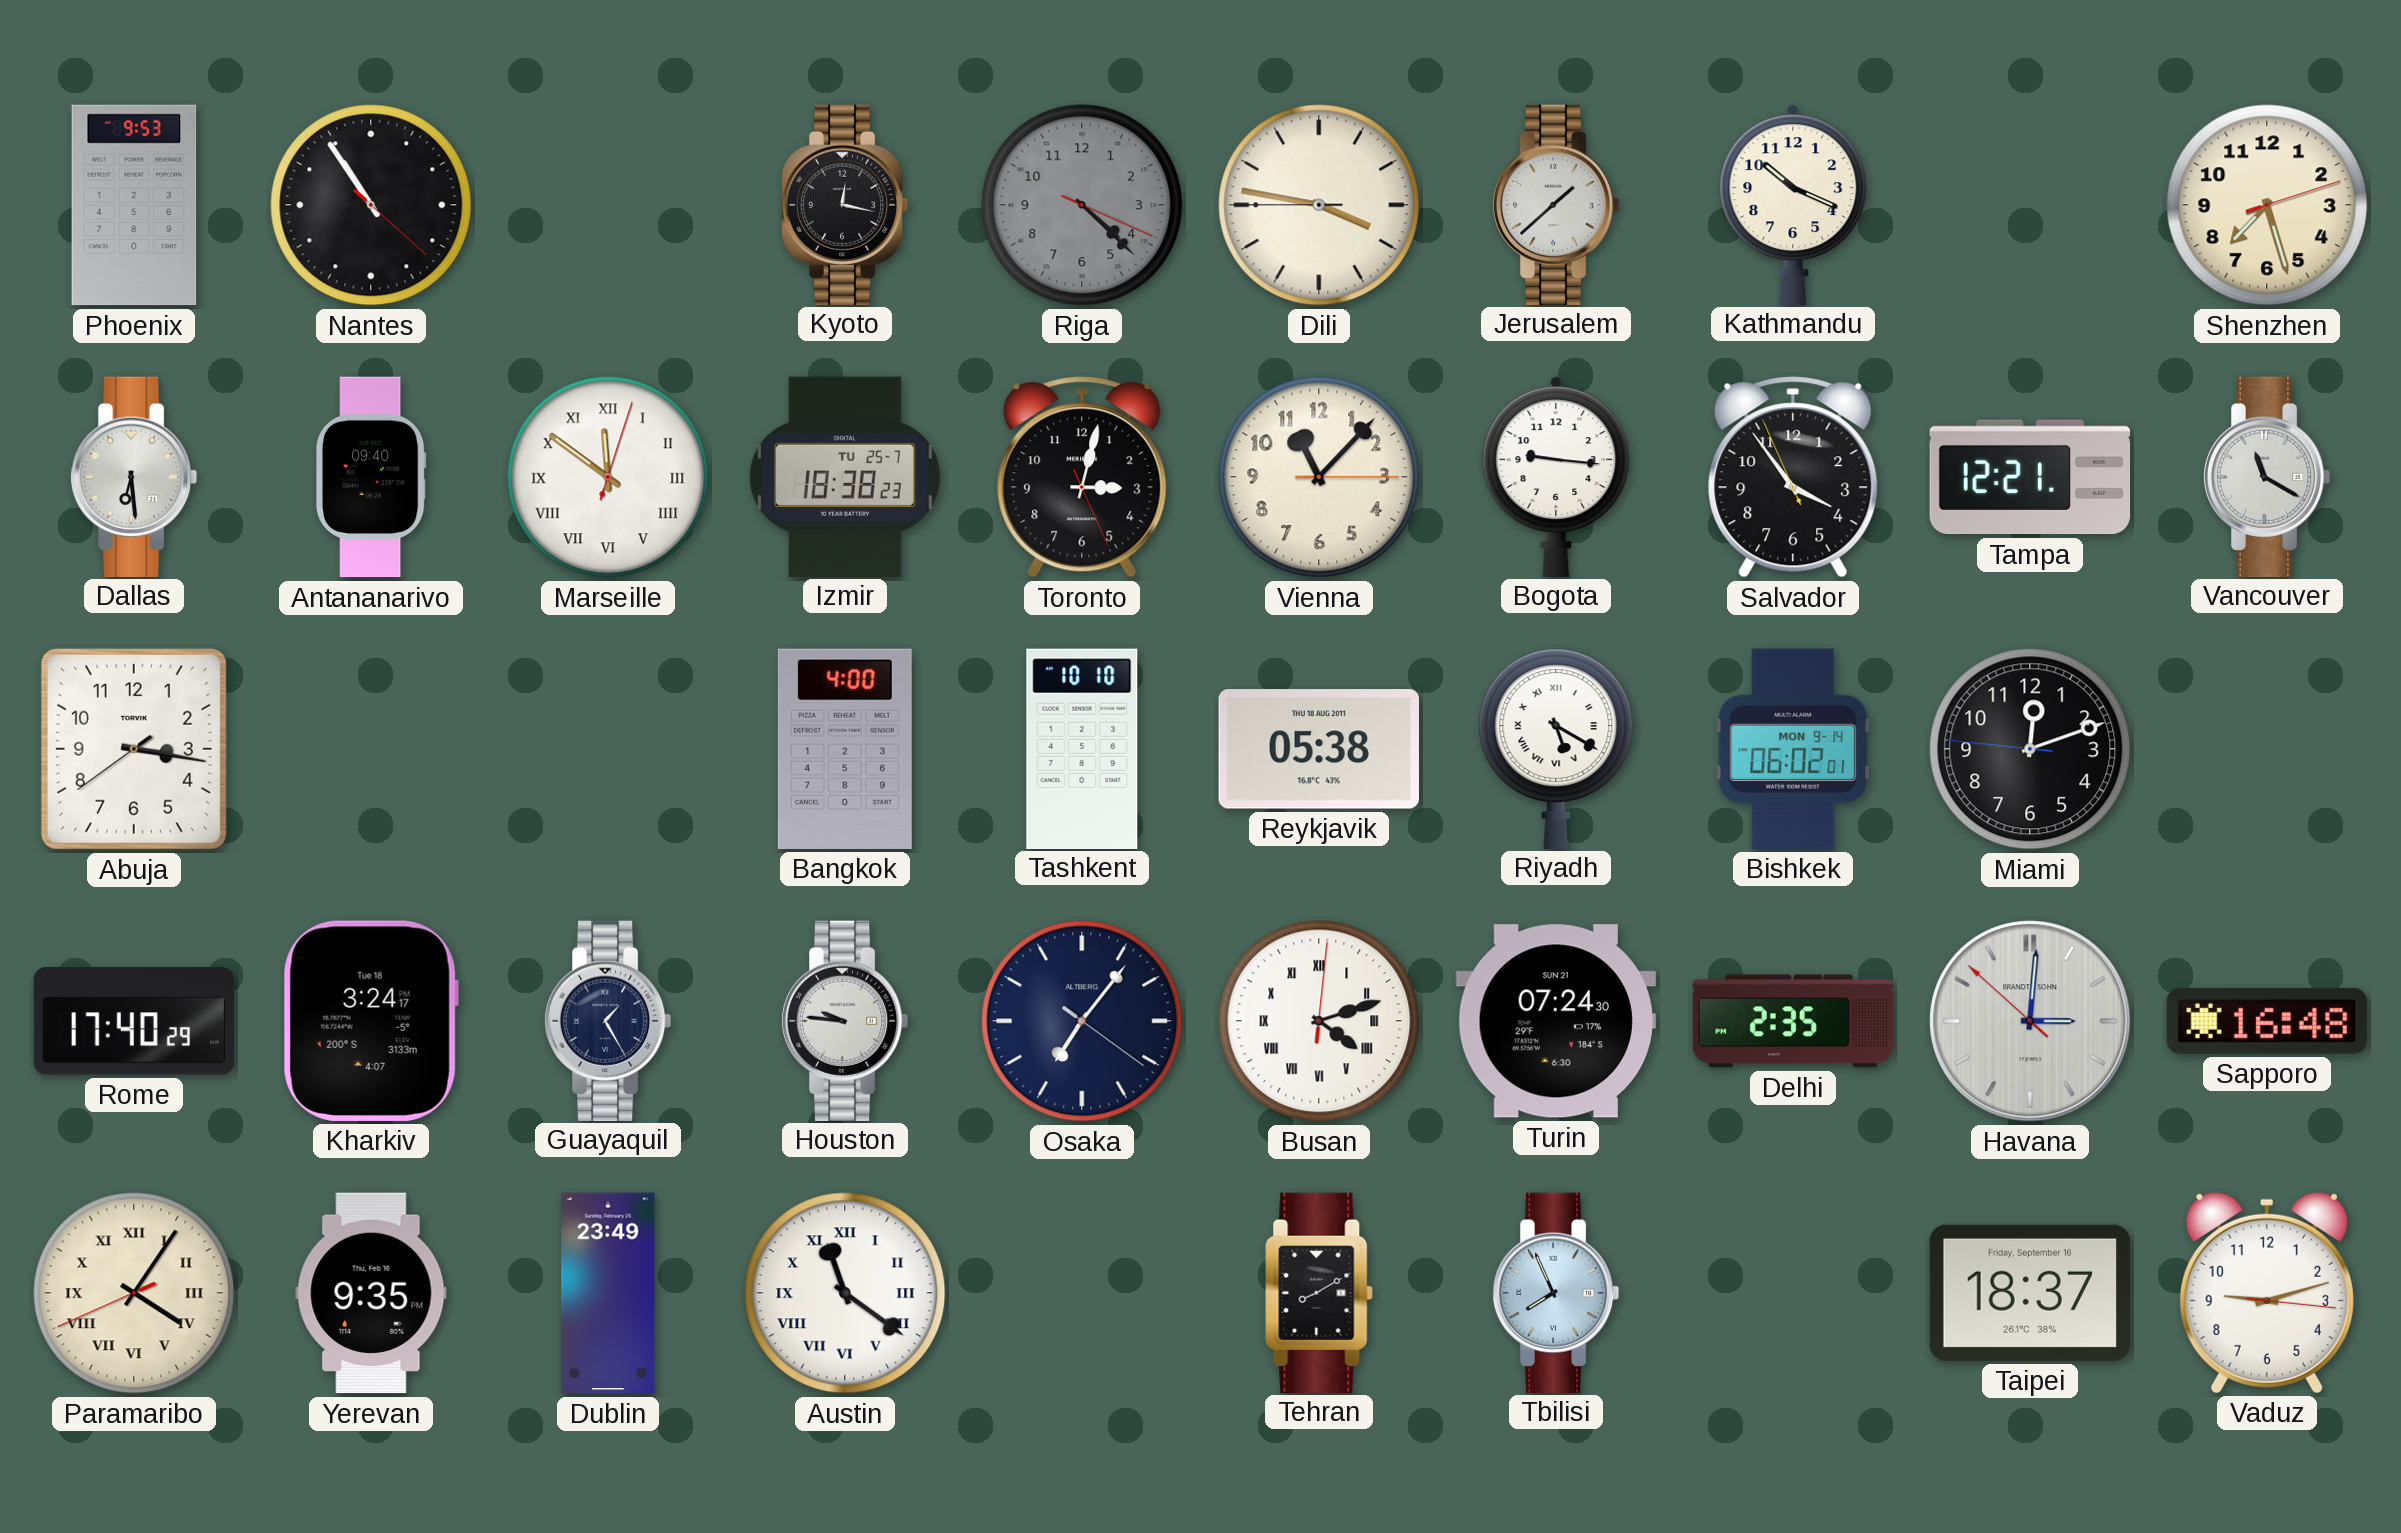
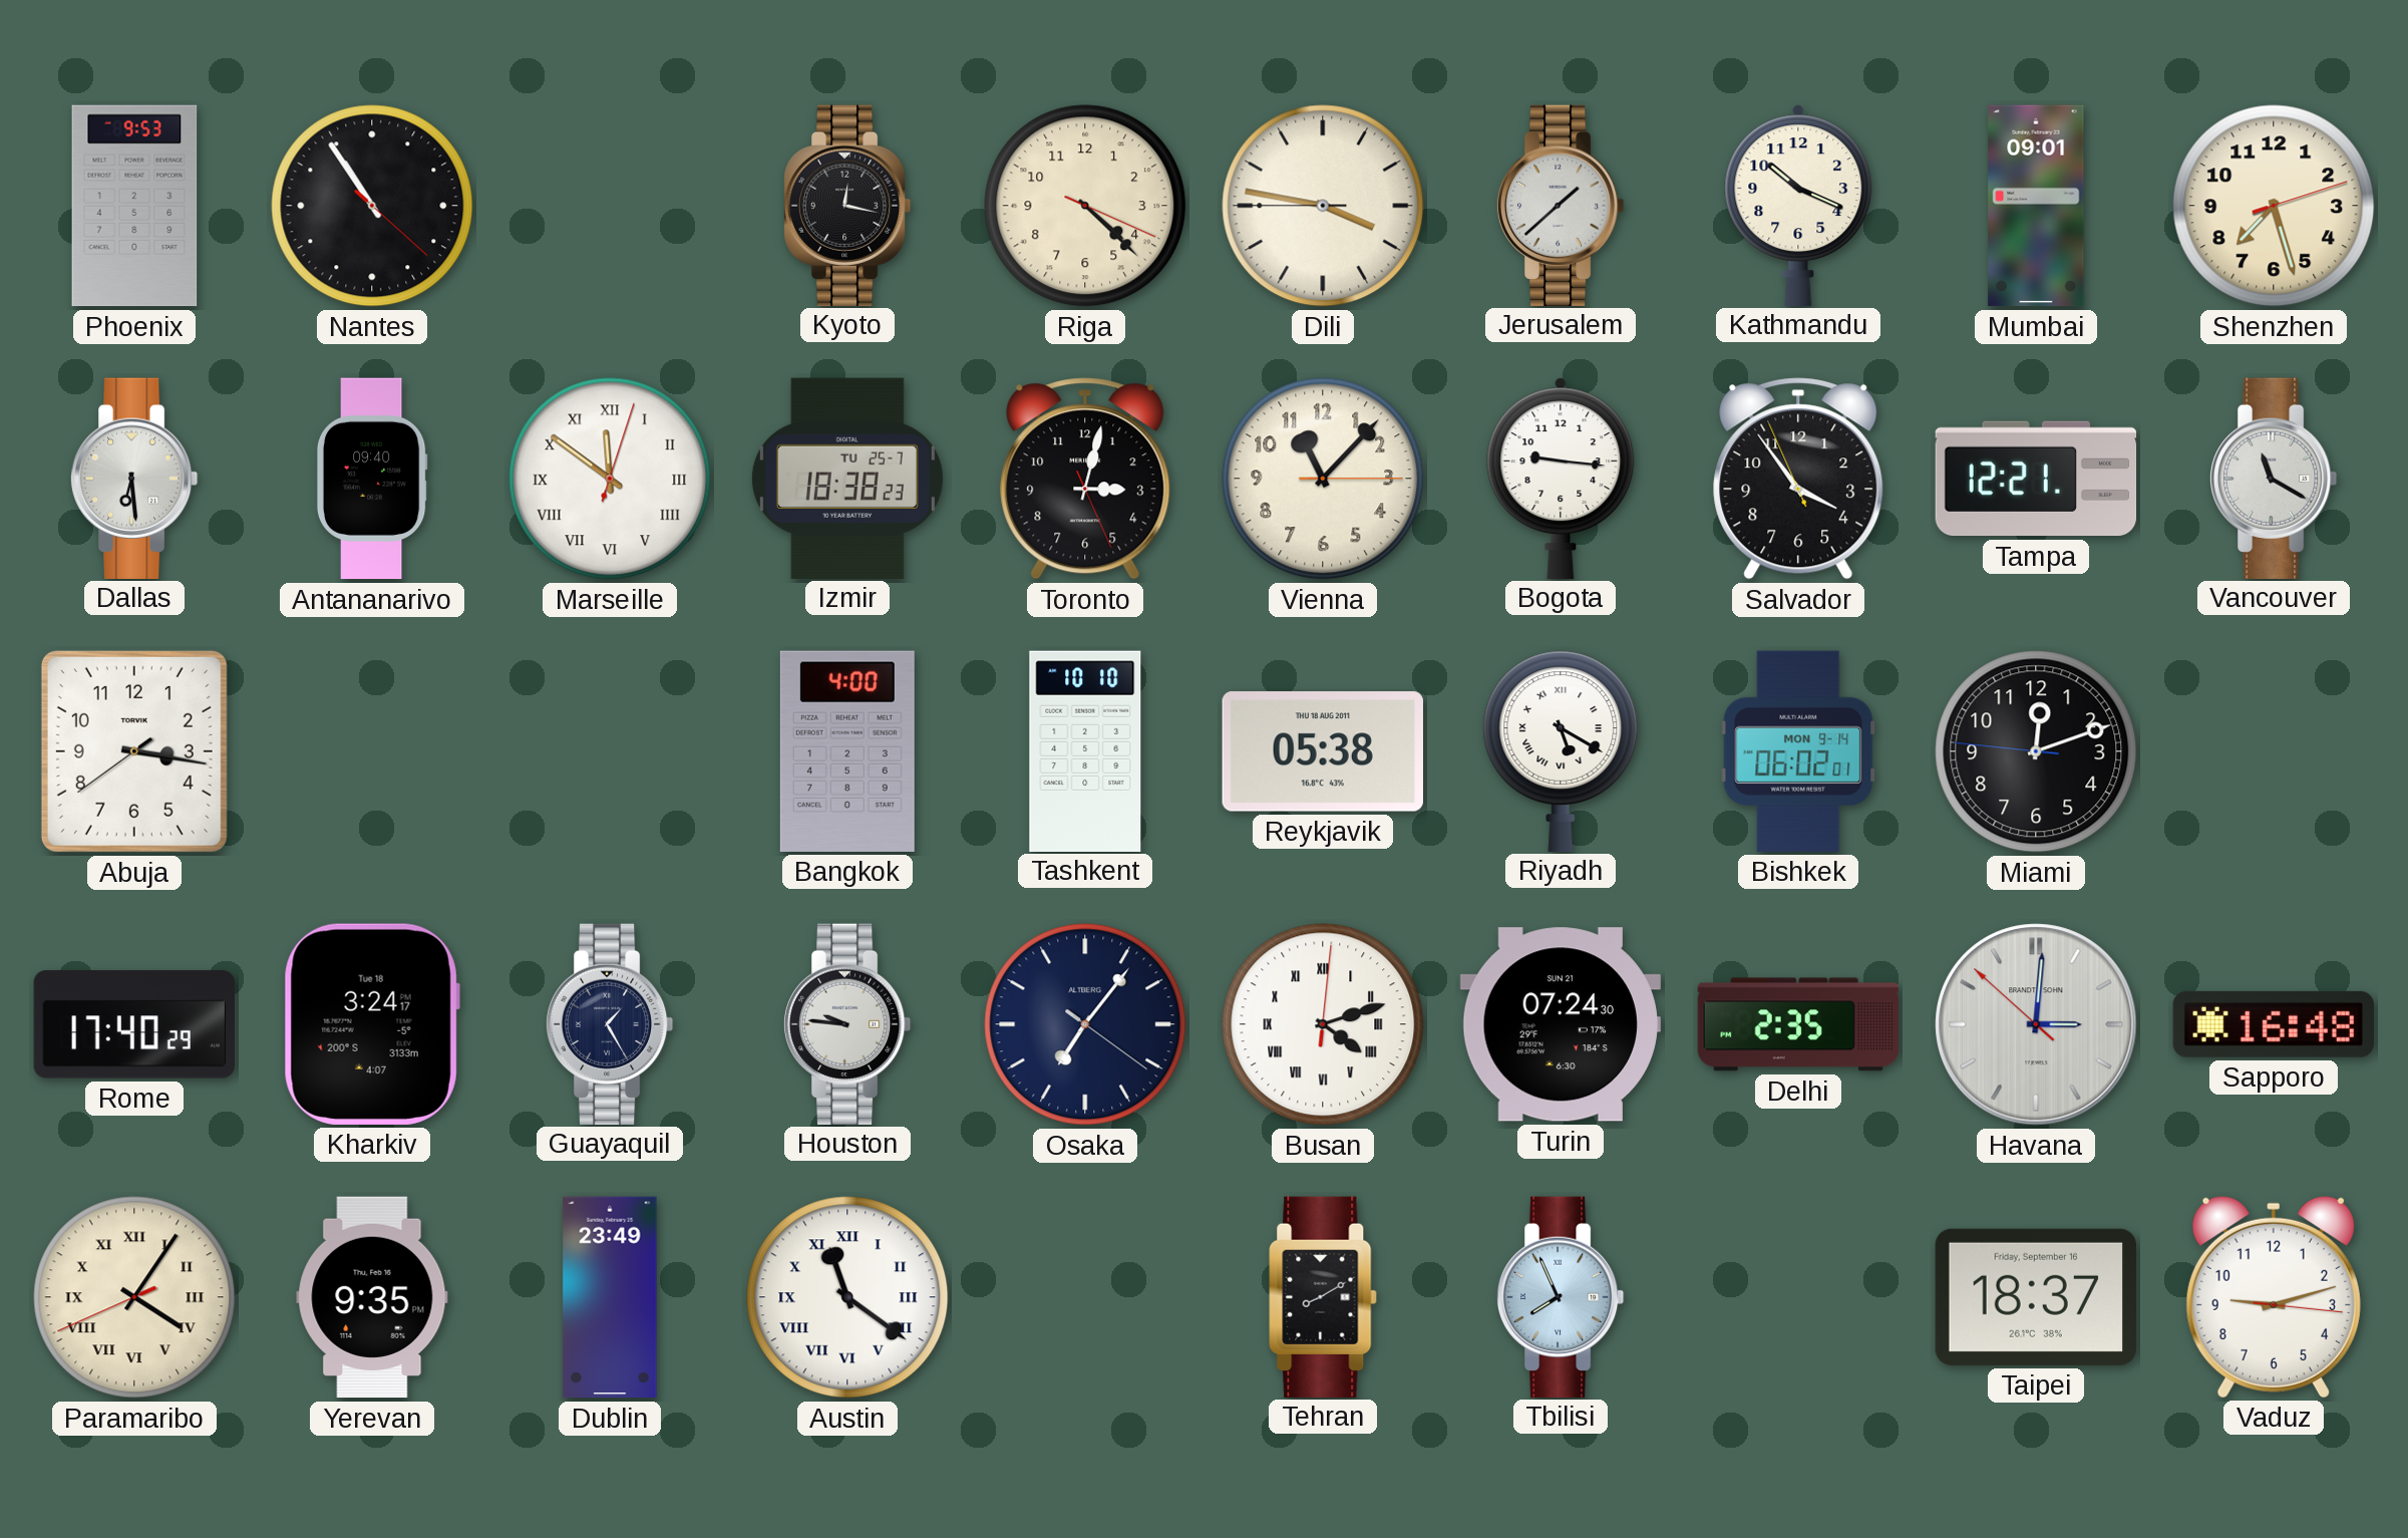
Riga dial: grey -> cream (1085, 206)
Mumbai: none -> 09:01 (2036, 206)
